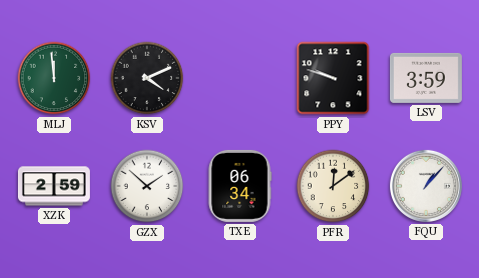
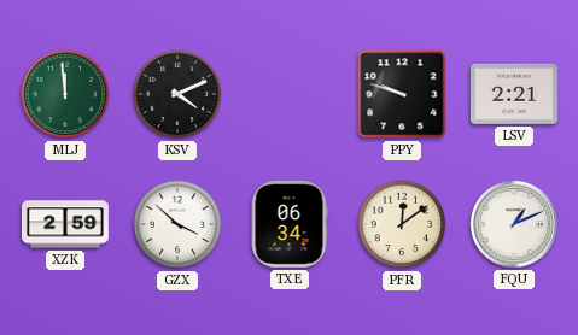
LSV: 3:59 -> 2:21 (514, 94)
GZX: 1:52 -> 3:52 (177, 224)
FQU: 1:07 -> 1:11 (514, 224)
